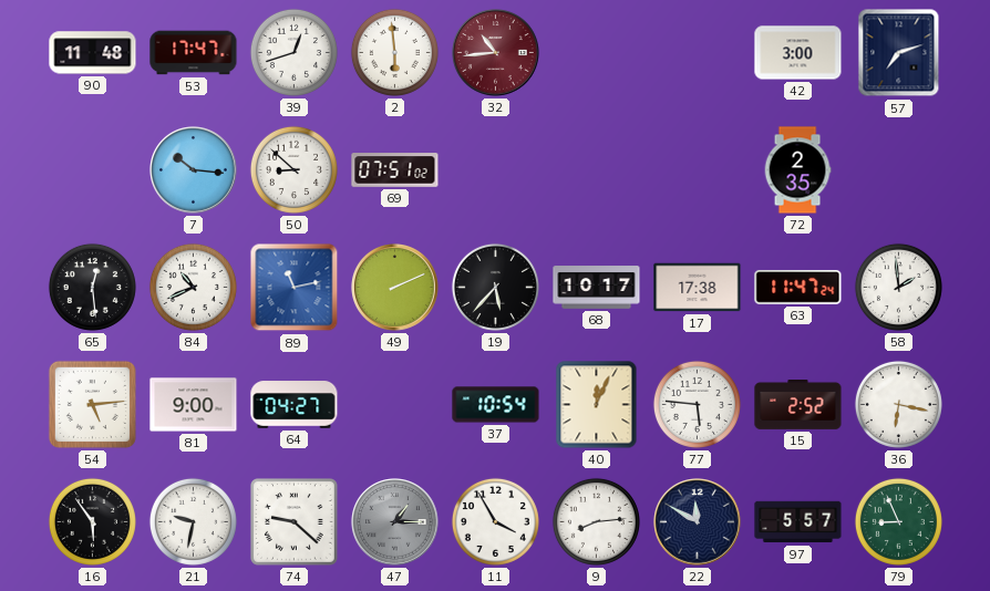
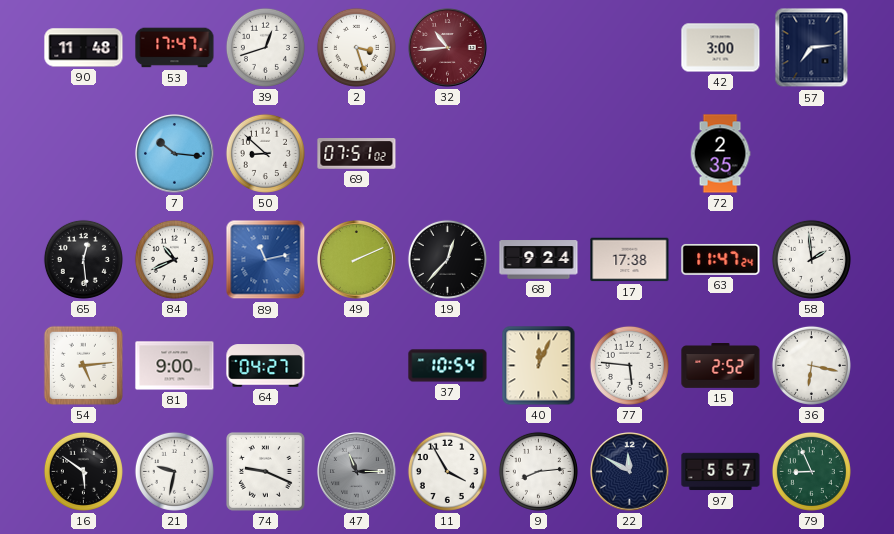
2: 5:59 -> 3:27 (356, 47)
57: 7:12 -> 7:14 (812, 48)
19: 5:37 -> 12:37 (447, 259)
68: 10:17 -> 9:24 (539, 260)
16: 5:54 -> 5:51 (83, 471)
74: 9:22 -> 9:19 (266, 472)
47: 1:15 -> 11:15 (357, 472)
